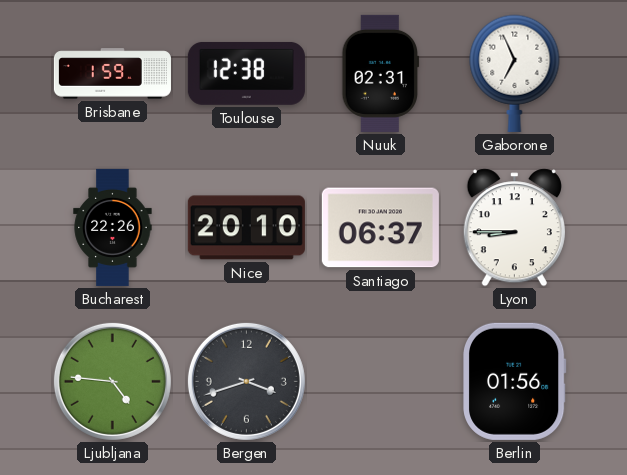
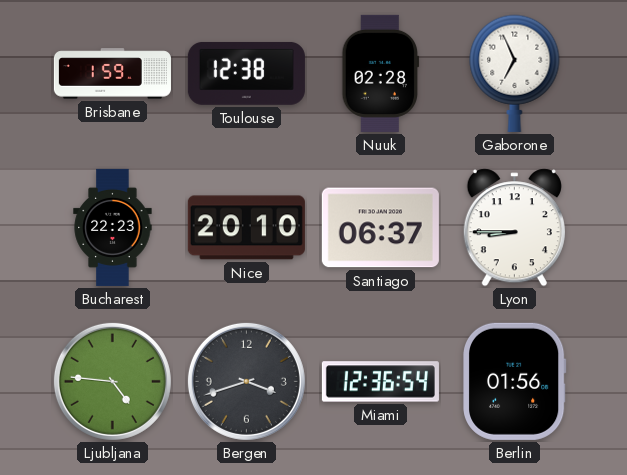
Nuuk: 02:31 -> 02:28 (381, 73)
Bucharest: 22:26 -> 22:23 (113, 227)
Miami: none -> 12:36 (380, 382)
